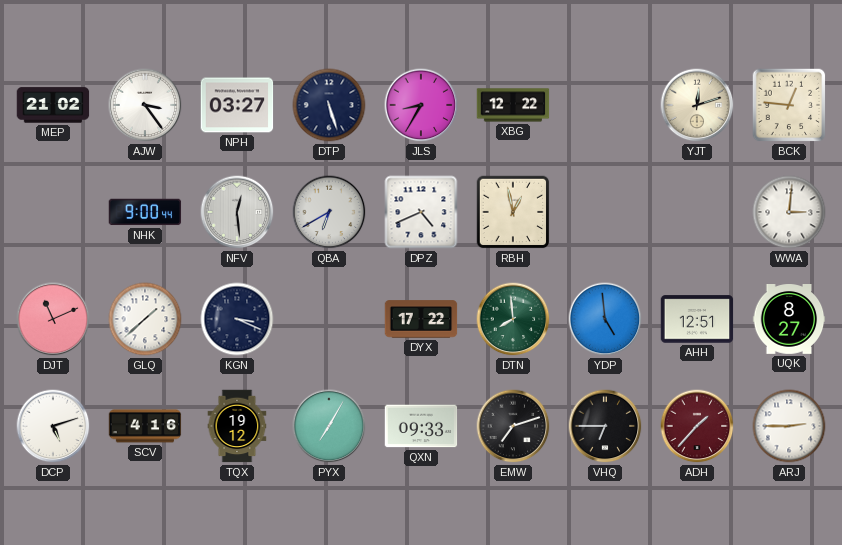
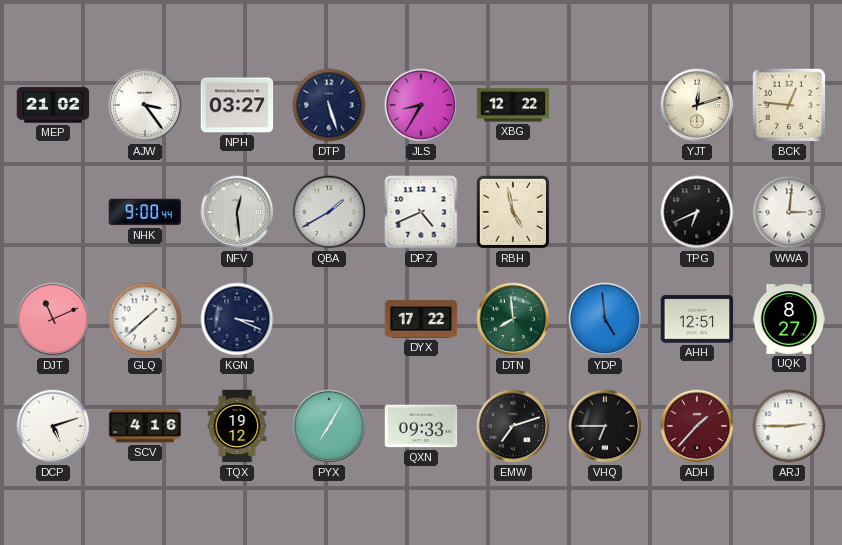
QBA: 6:40 -> 1:40 (329, 212)
RBH: 12:58 -> 4:58 (513, 212)
TPG: none -> 6:41 (697, 212)
